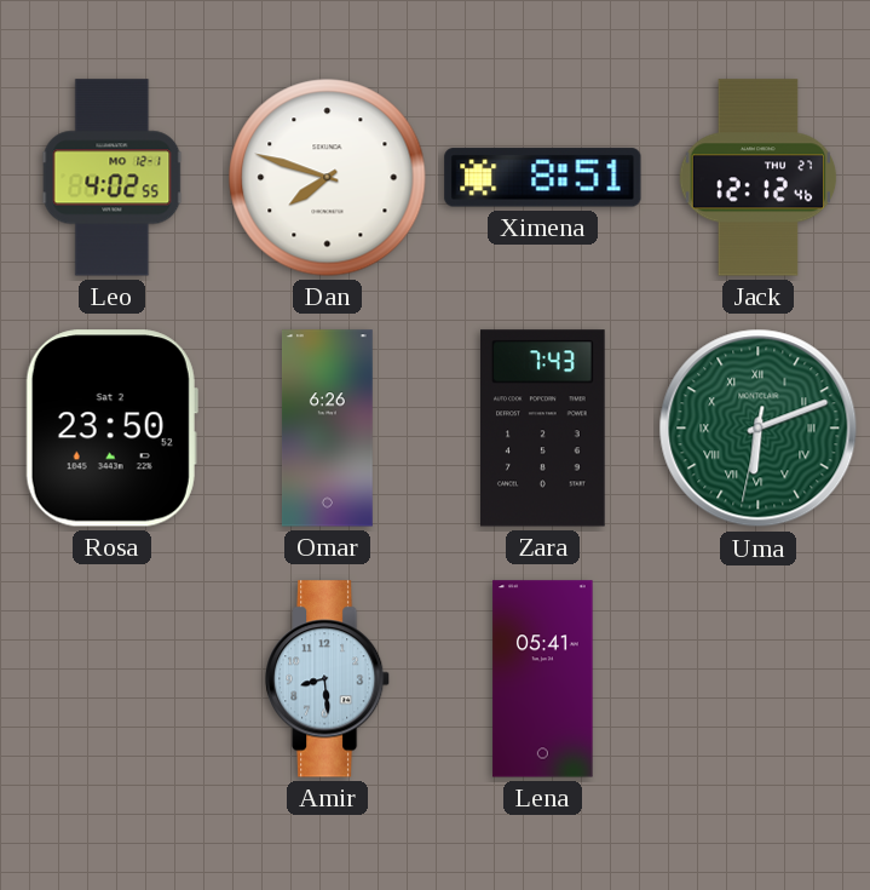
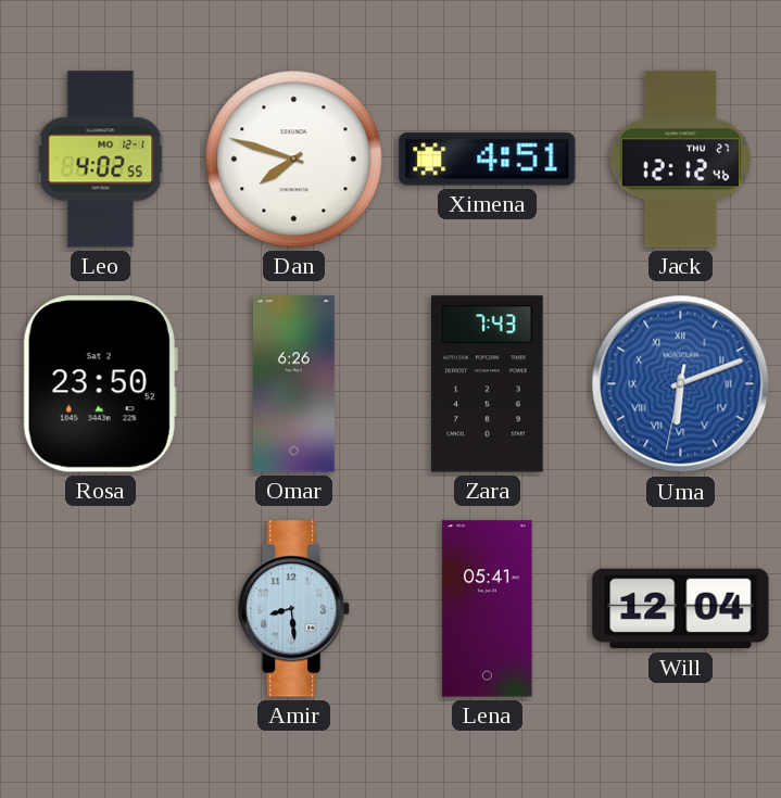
Ximena: 8:51 -> 4:51 (488, 160)
Uma dial: green -> blue (681, 384)
Will: none -> 12:04 (681, 609)
